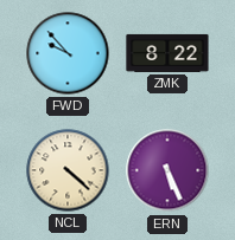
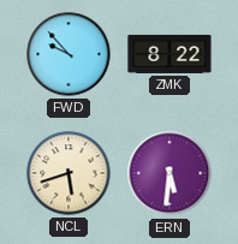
NCL: 4:22 -> 5:42 (69, 173)
ERN: 5:26 -> 5:31 (169, 173)
